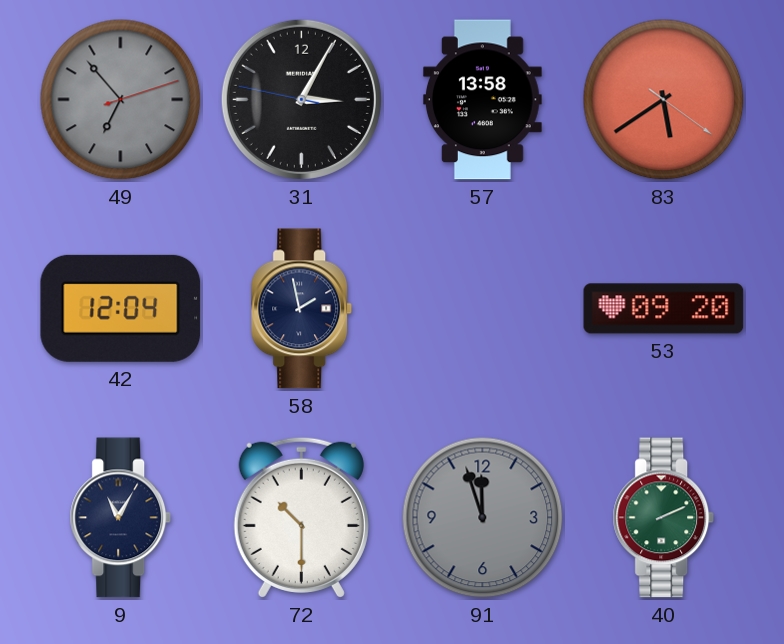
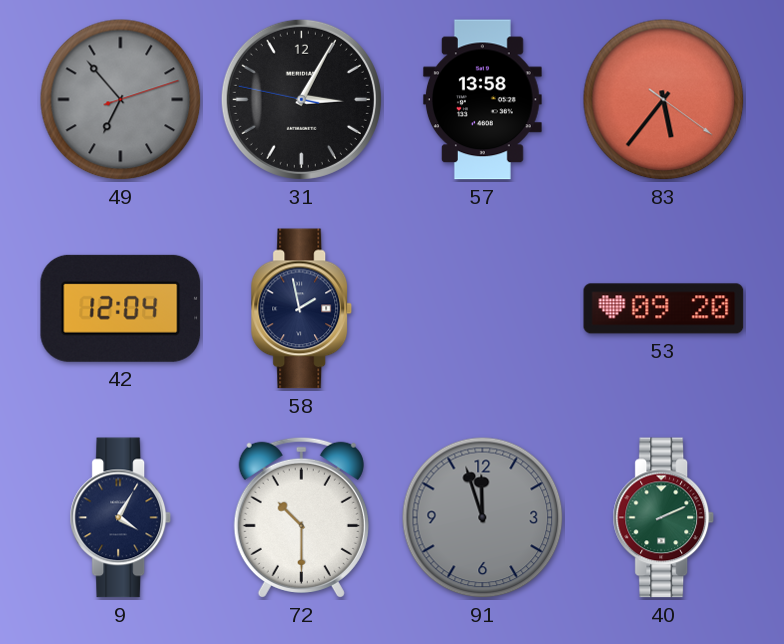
83: 5:39 -> 5:36 (664, 100)
9: 11:05 -> 4:05 (121, 518)
